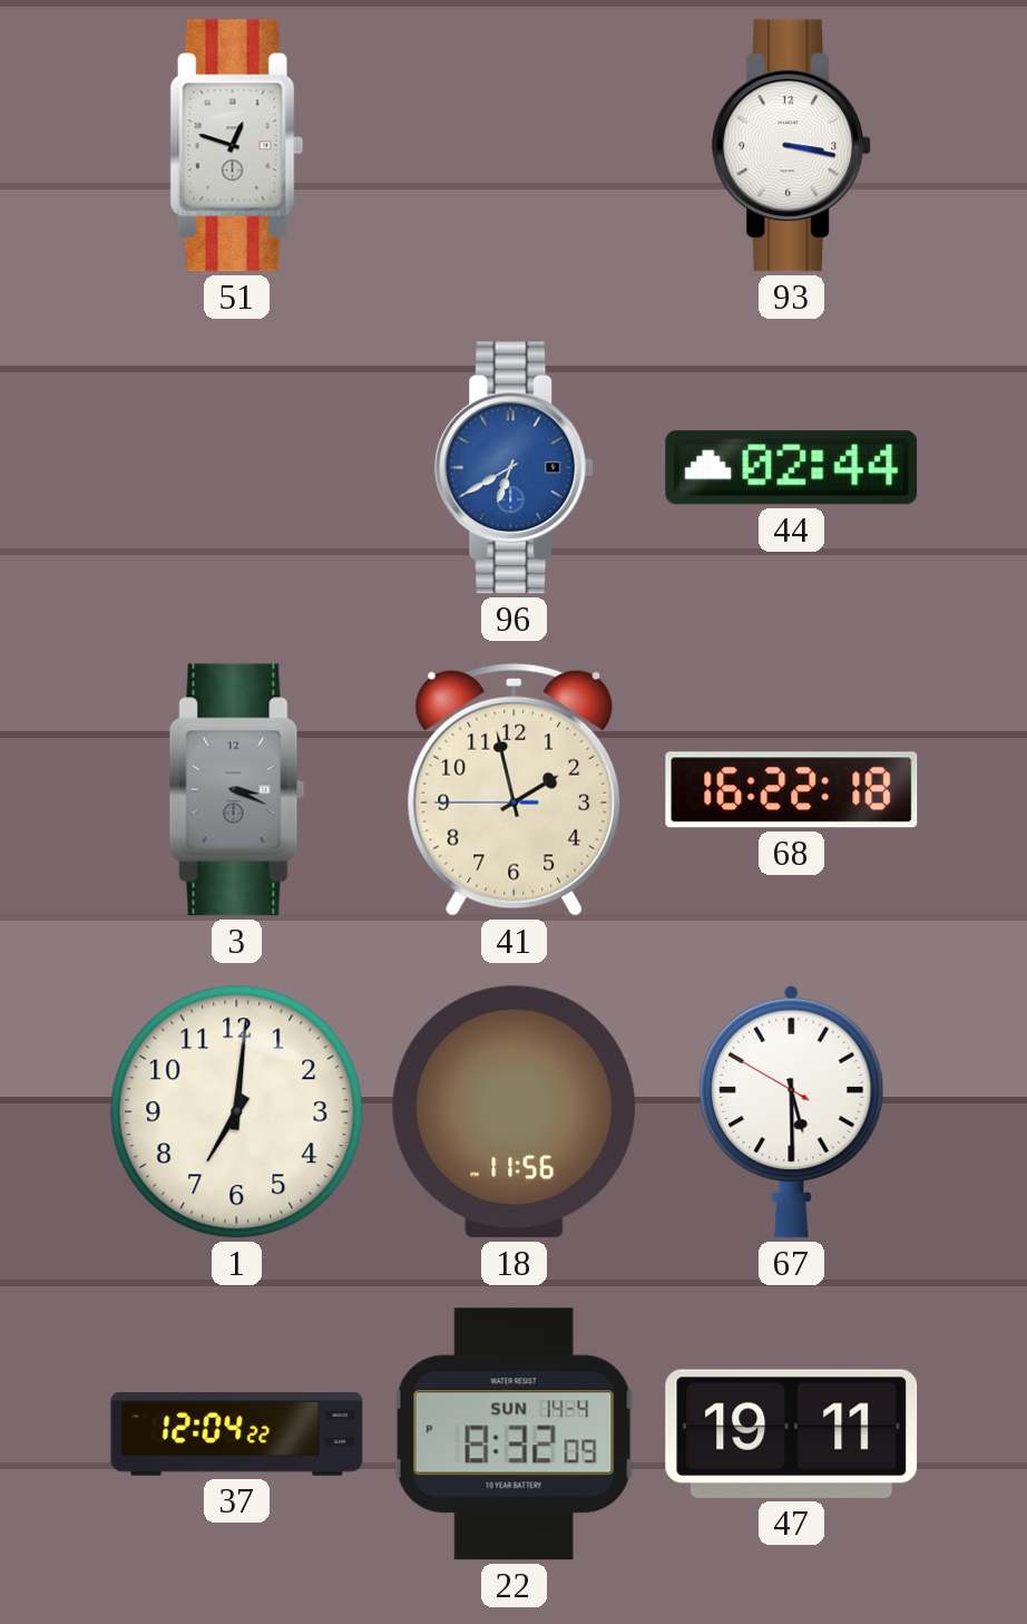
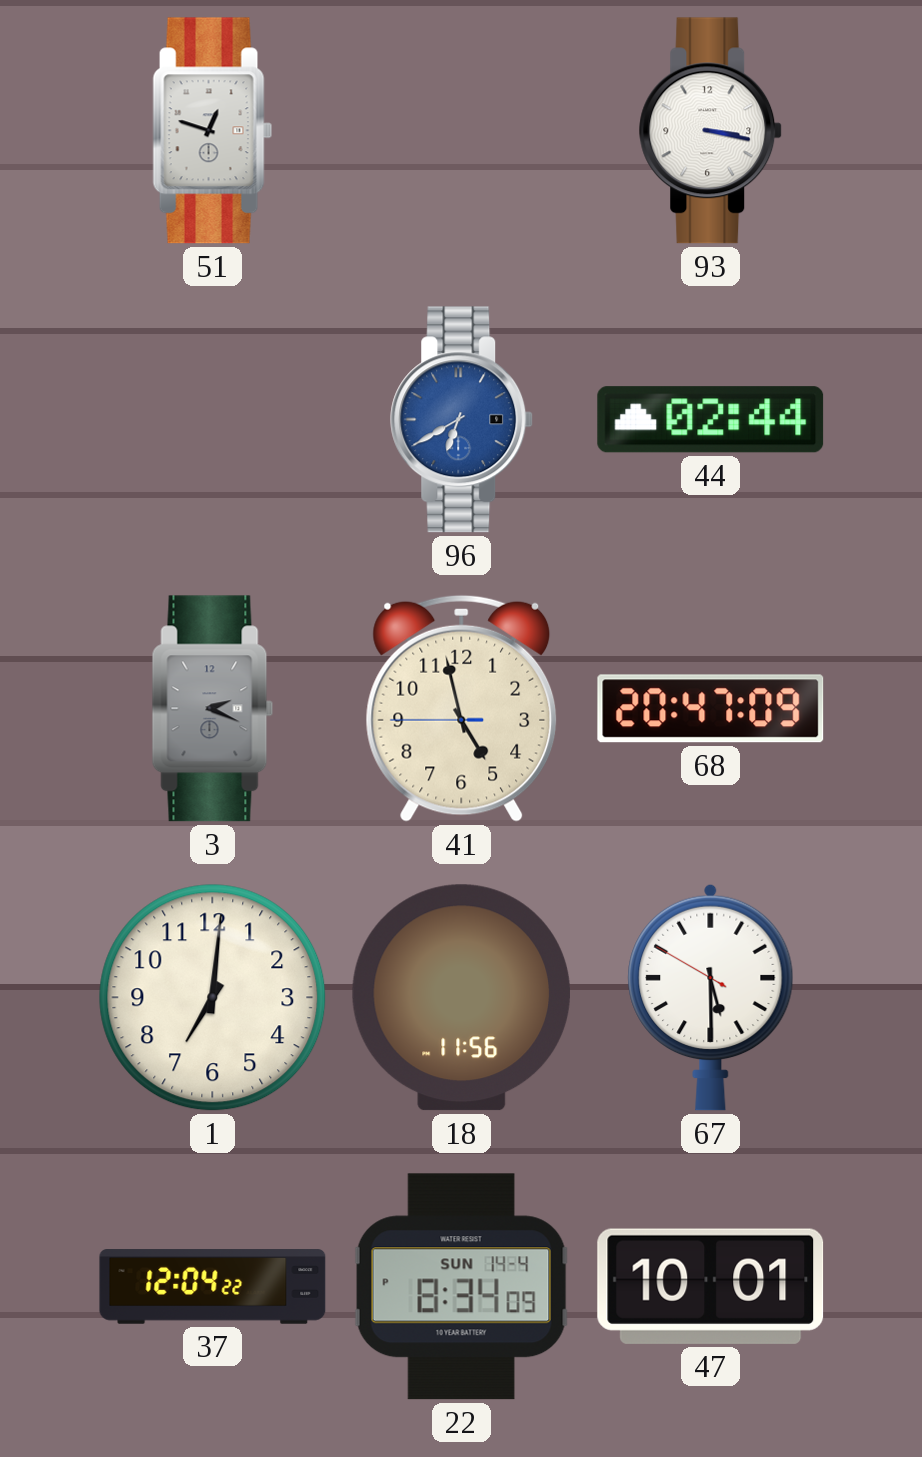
3: 3:19 -> 2:19 (213, 709)
41: 1:57 -> 4:57 (462, 708)
68: 16:22 -> 20:47 (711, 709)
22: 8:32 -> 8:34 (462, 1287)
47: 19:11 -> 10:01 (711, 1286)
